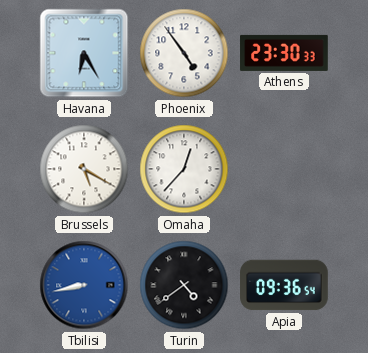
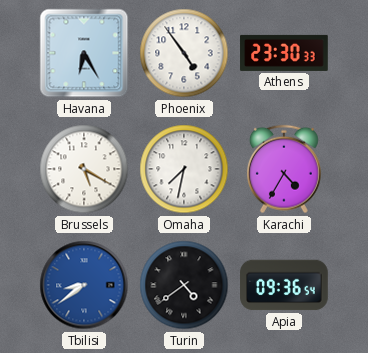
Omaha: 12:37 -> 7:32 (184, 169)
Karachi: none -> 4:35 (284, 169)
Tbilisi: 8:43 -> 8:39 (84, 285)
